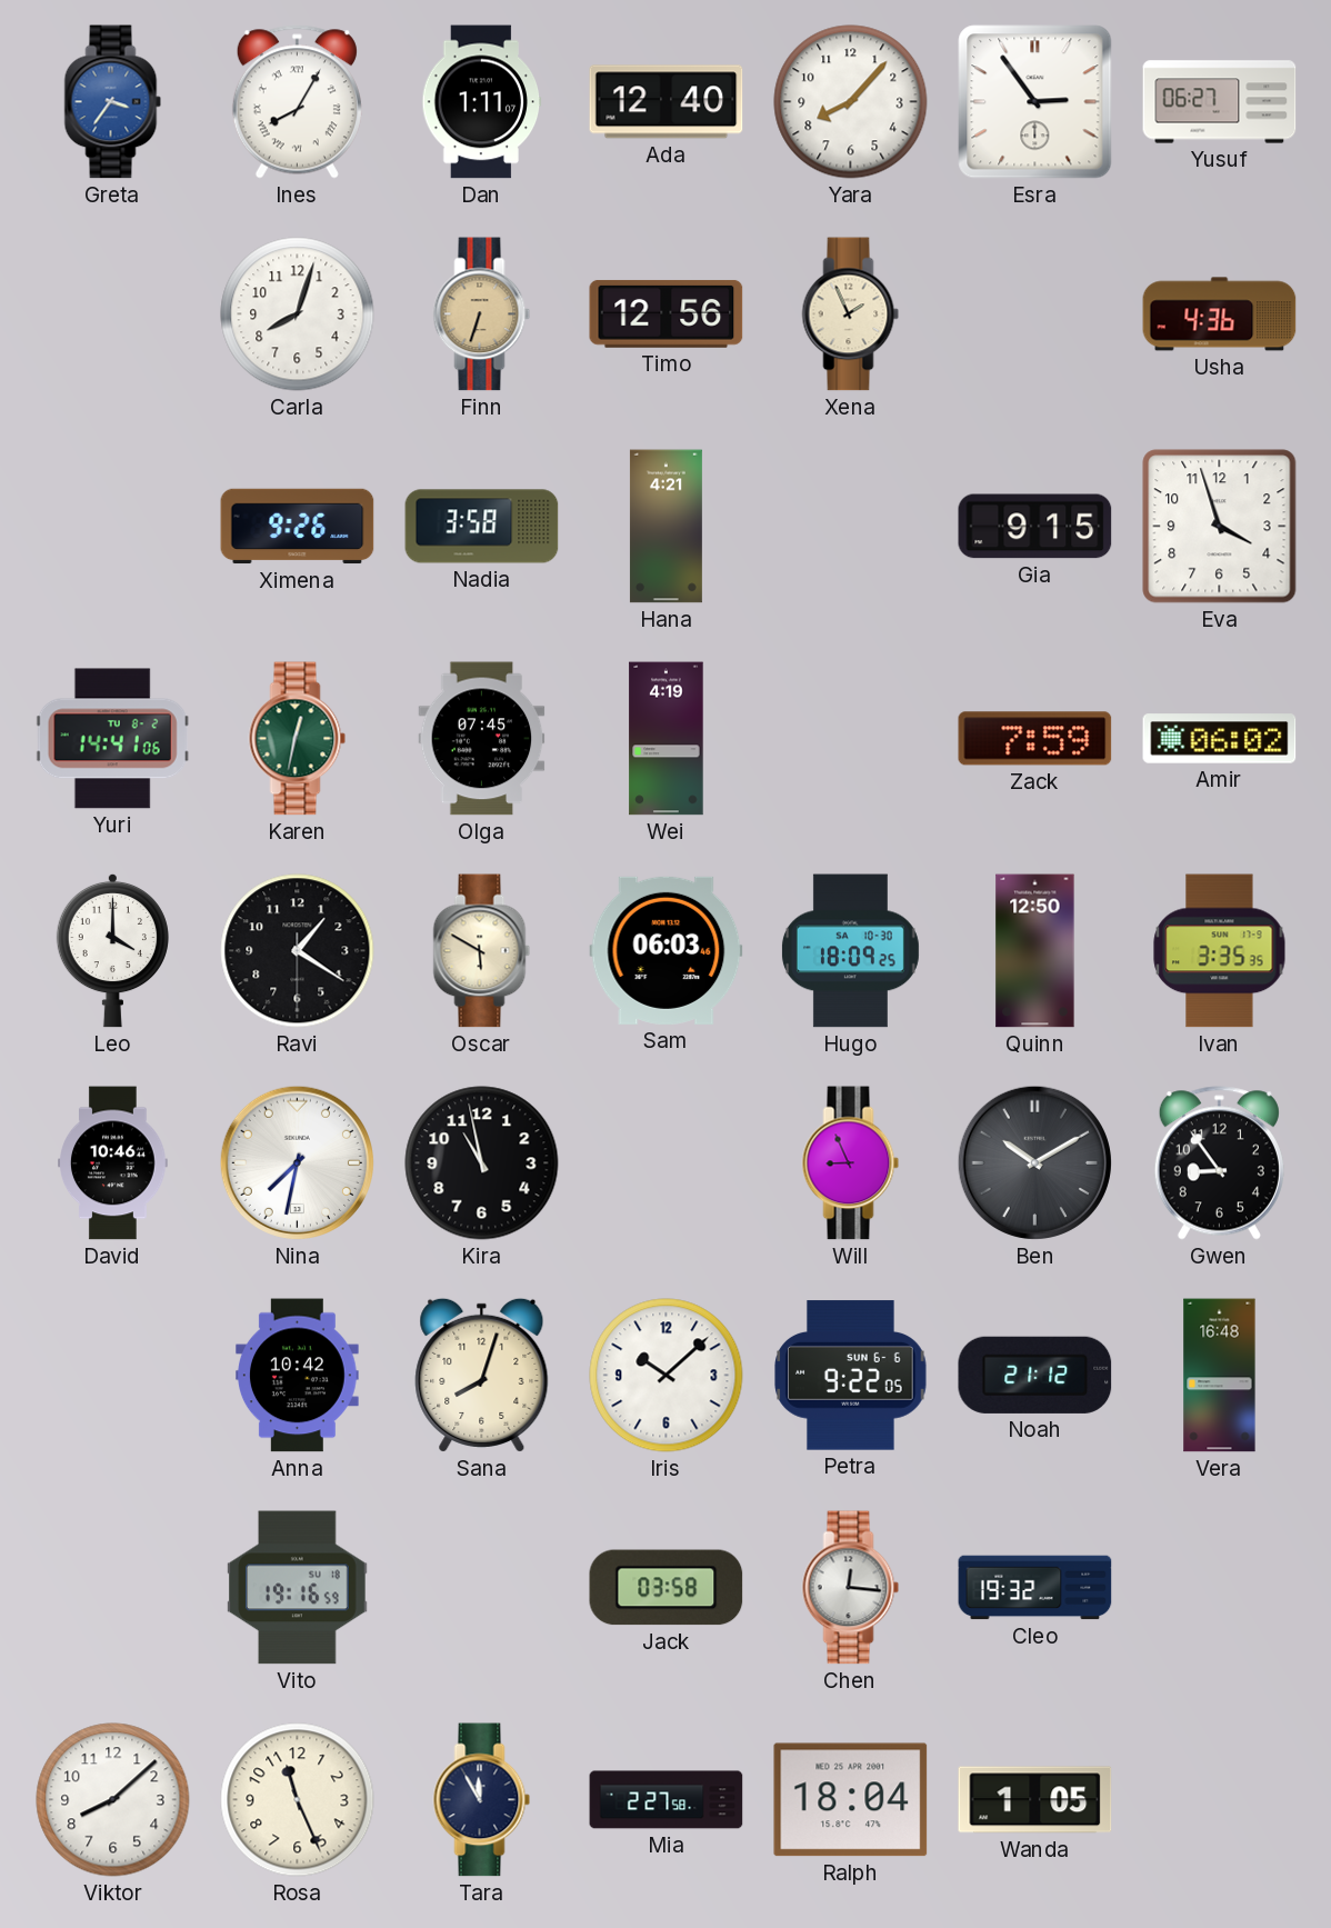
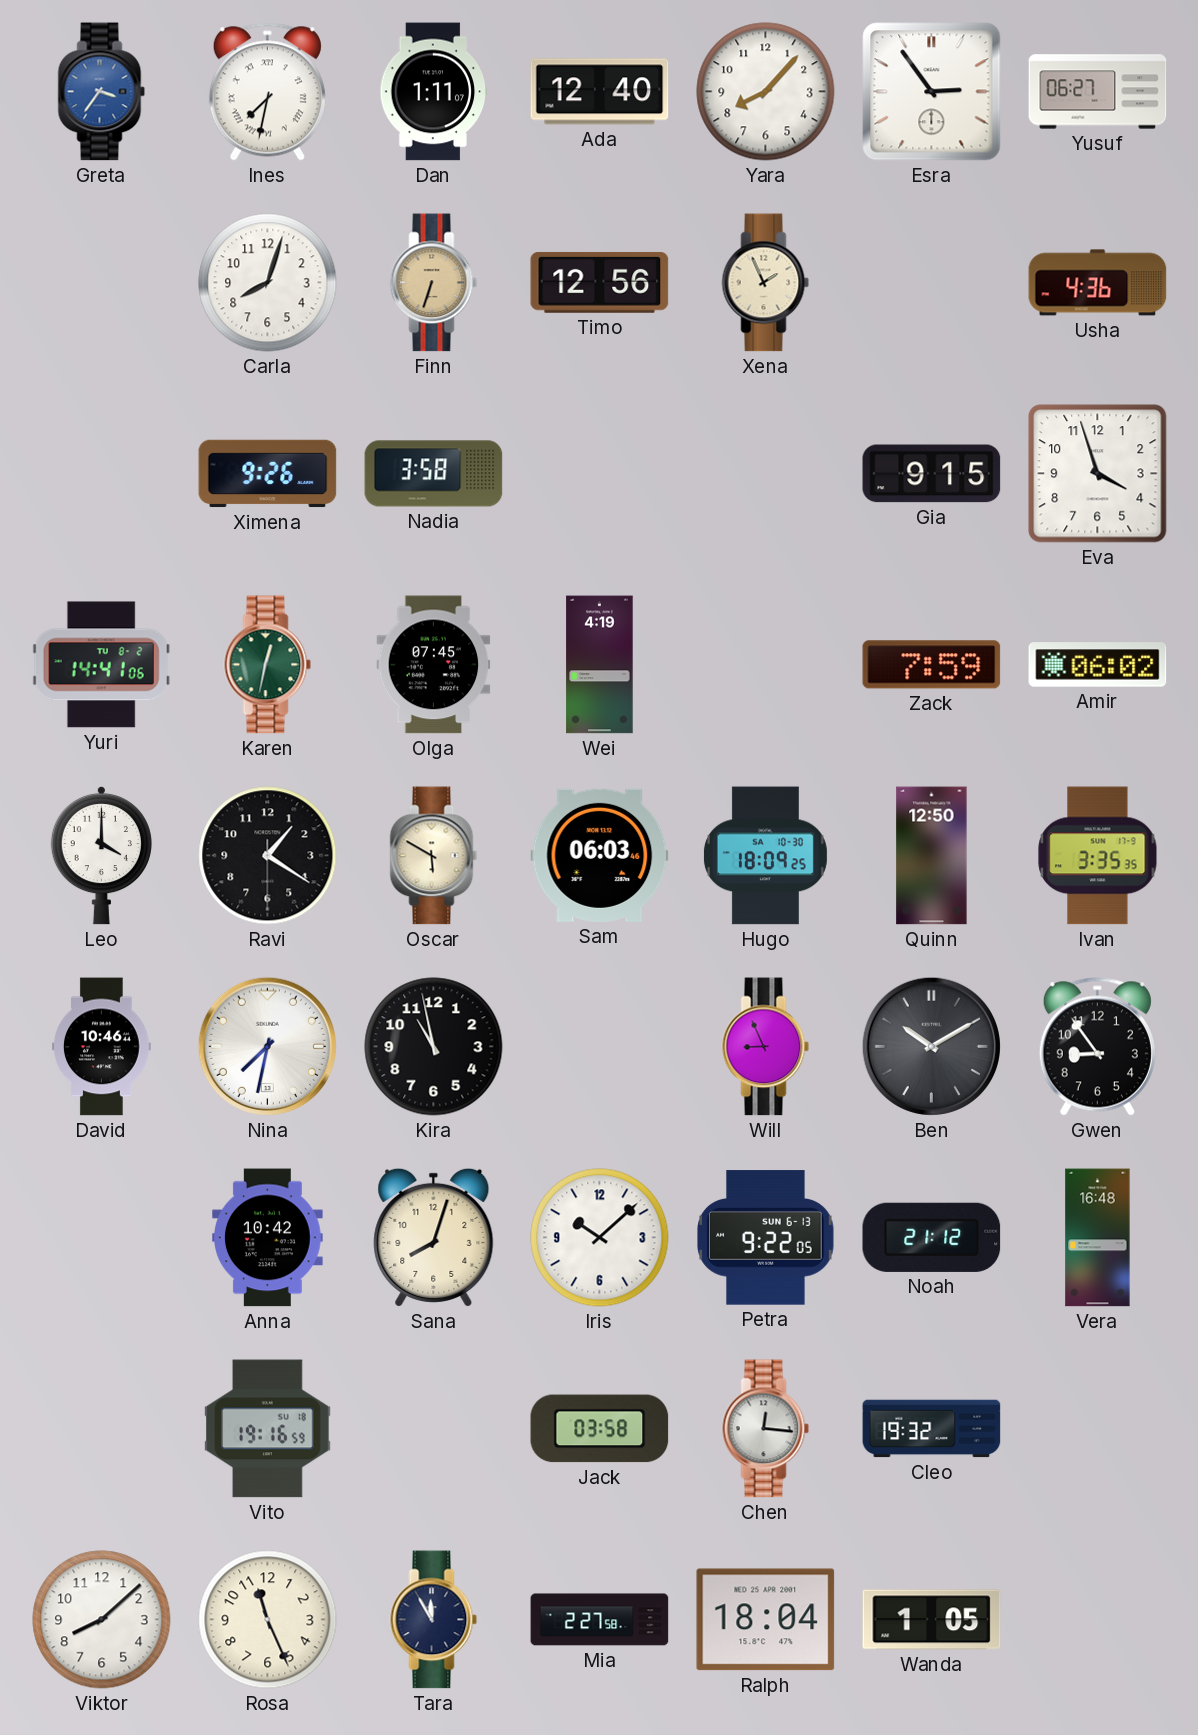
Ines: 8:05 -> 7:32 (267, 92)
Hana: 4:21 -> none (665, 527)
Petra date: SUN 6-6 -> SUN 6-13 (766, 1238)
